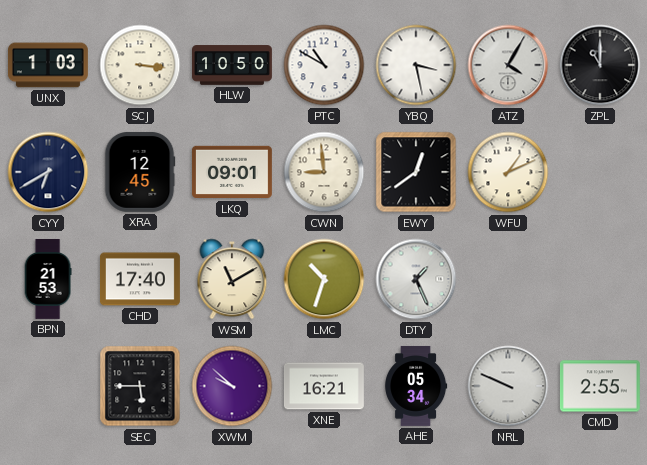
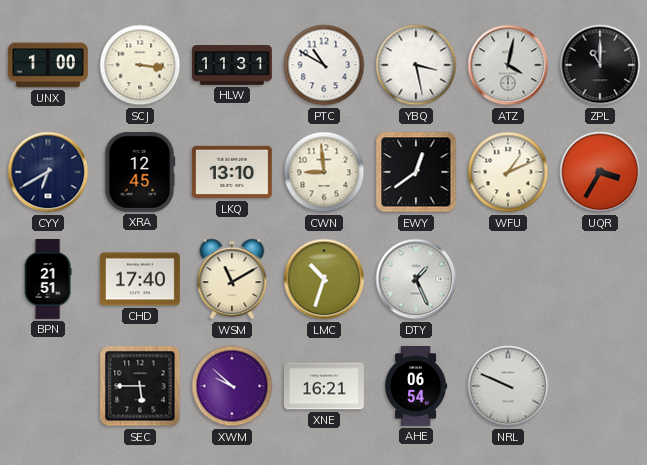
UNX: 1:03 -> 1:00 (48, 65)
HLW: 10:50 -> 11:31 (233, 65)
ATZ: 4:05 -> 4:02 (508, 65)
LKQ: 09:01 -> 13:10 (232, 172)
UQR: none -> 3:35 (600, 172)
BPN: 21:53 -> 21:51 (48, 280)
AHE: 05:34 -> 06:54 (416, 386)
CMD: 2:55 -> none (600, 386)
